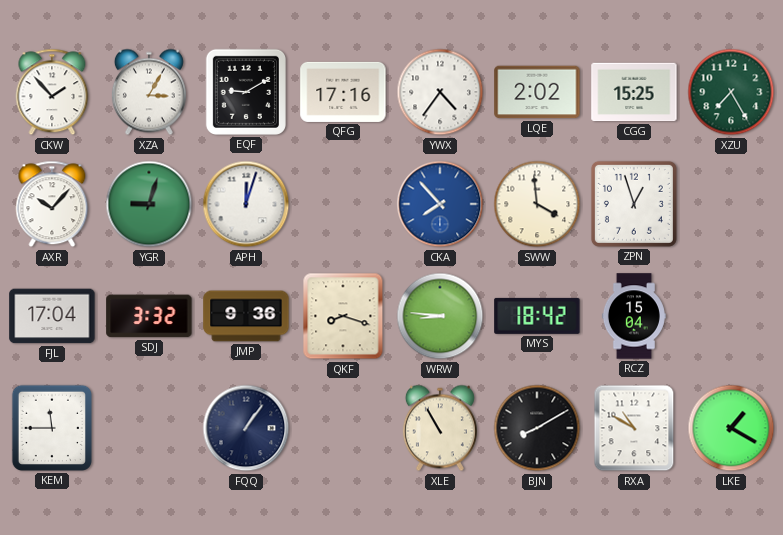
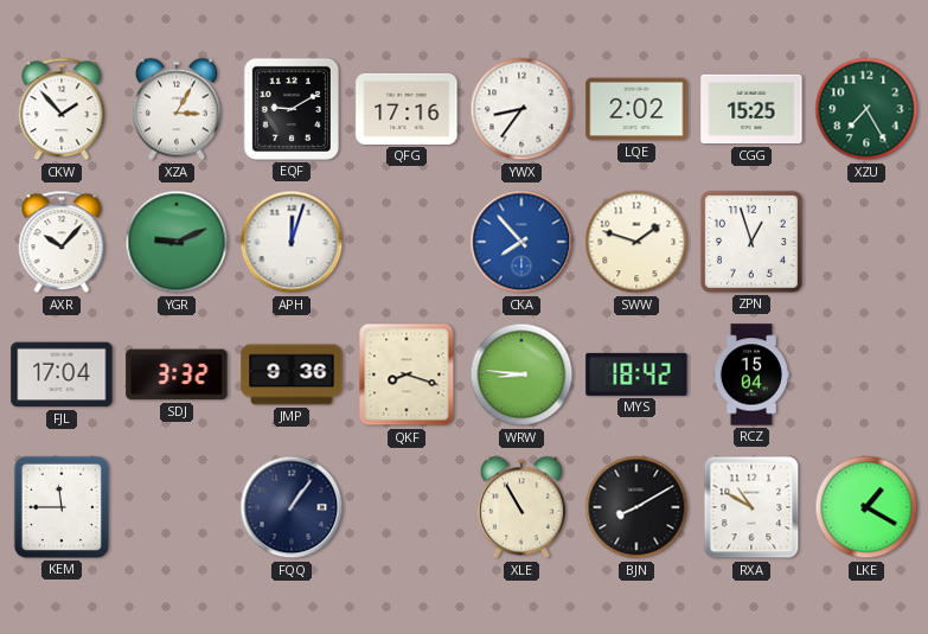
YWX: 4:36 -> 8:36 (521, 109)
YGR: 9:03 -> 9:11 (177, 242)
SWW: 3:59 -> 1:48 (636, 242)
